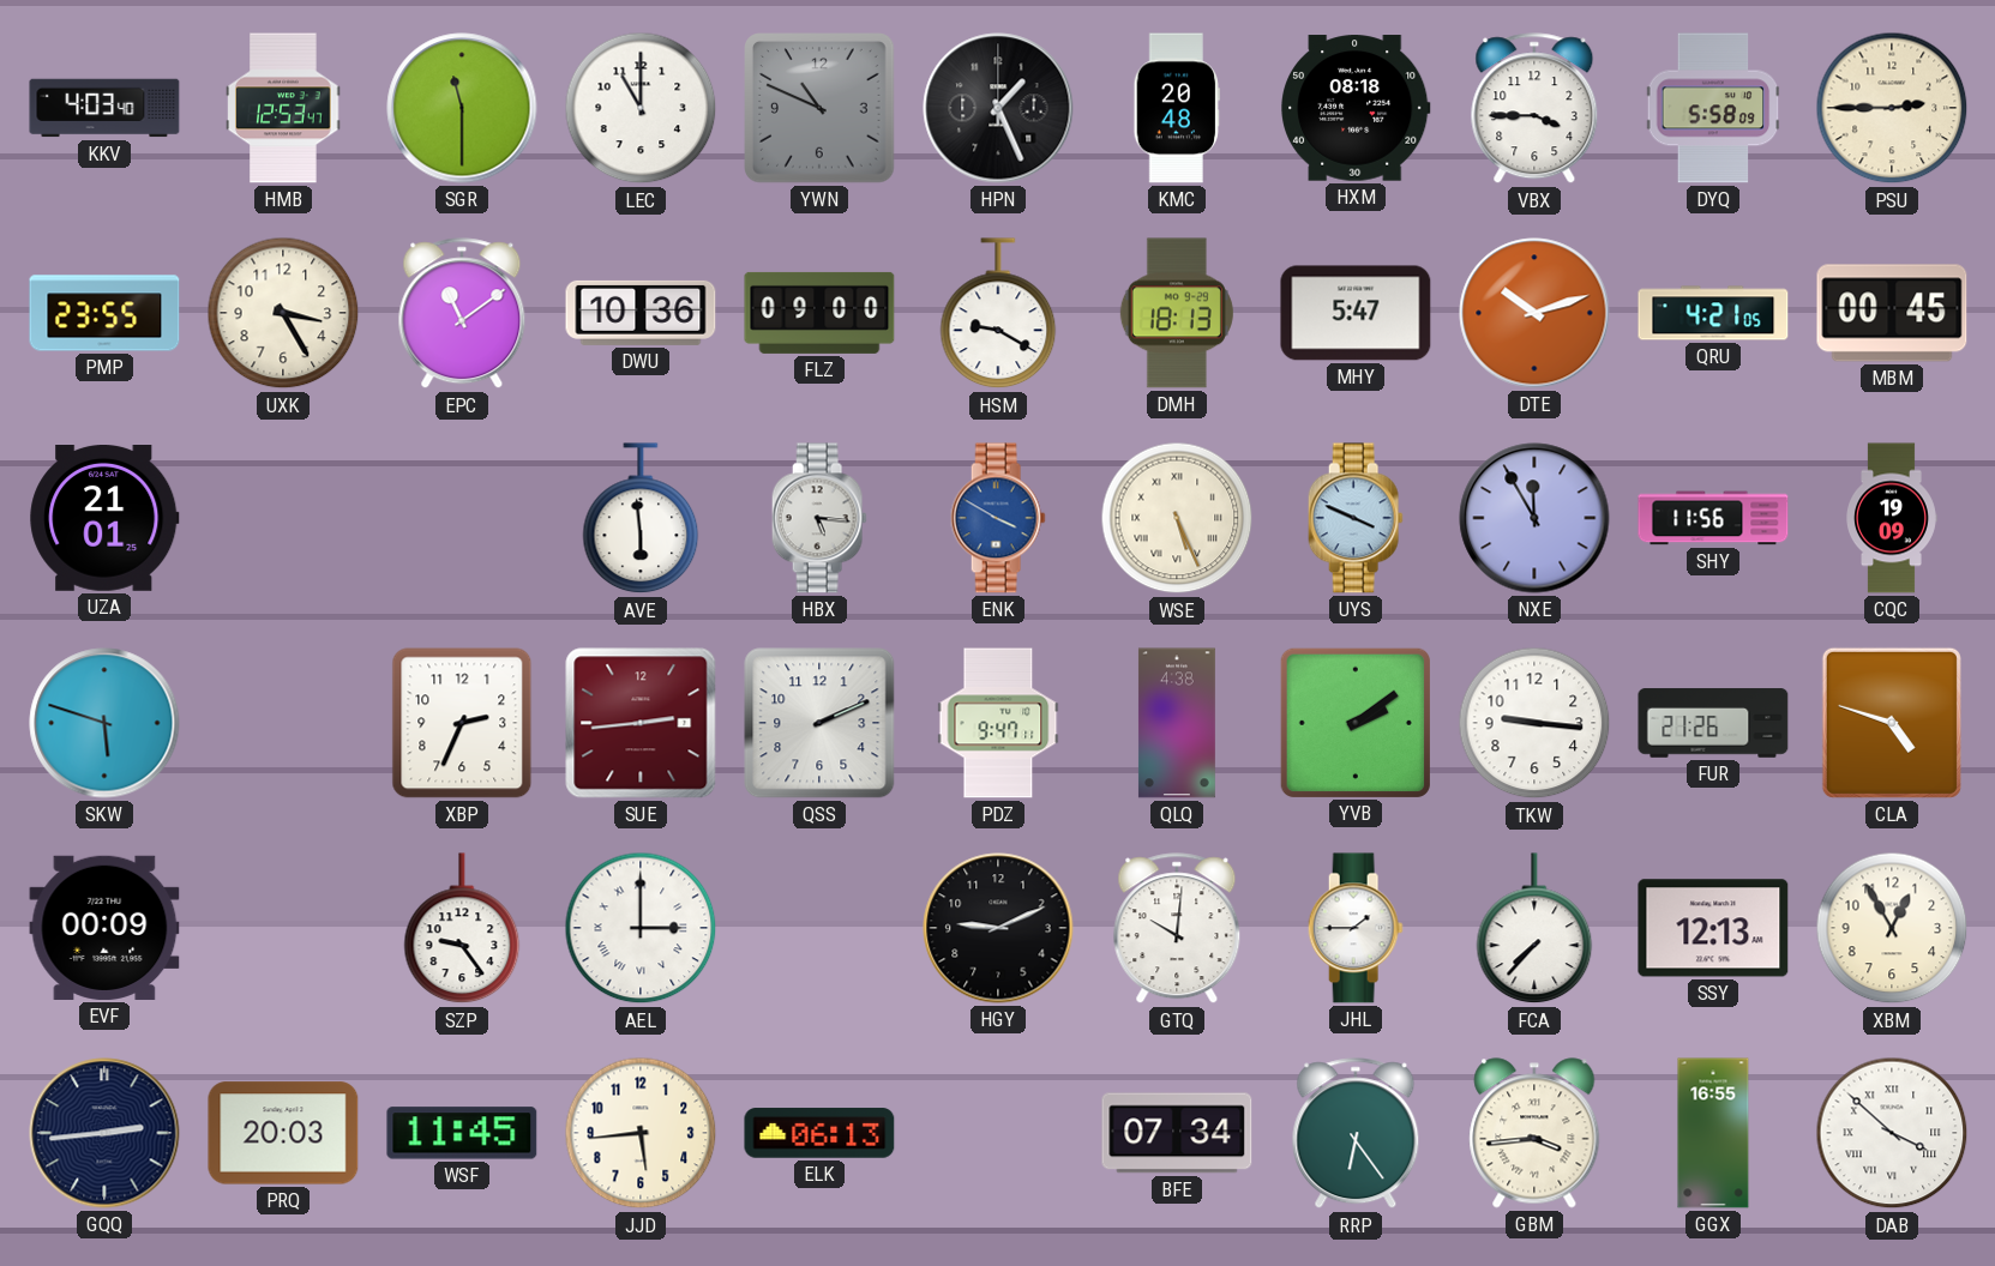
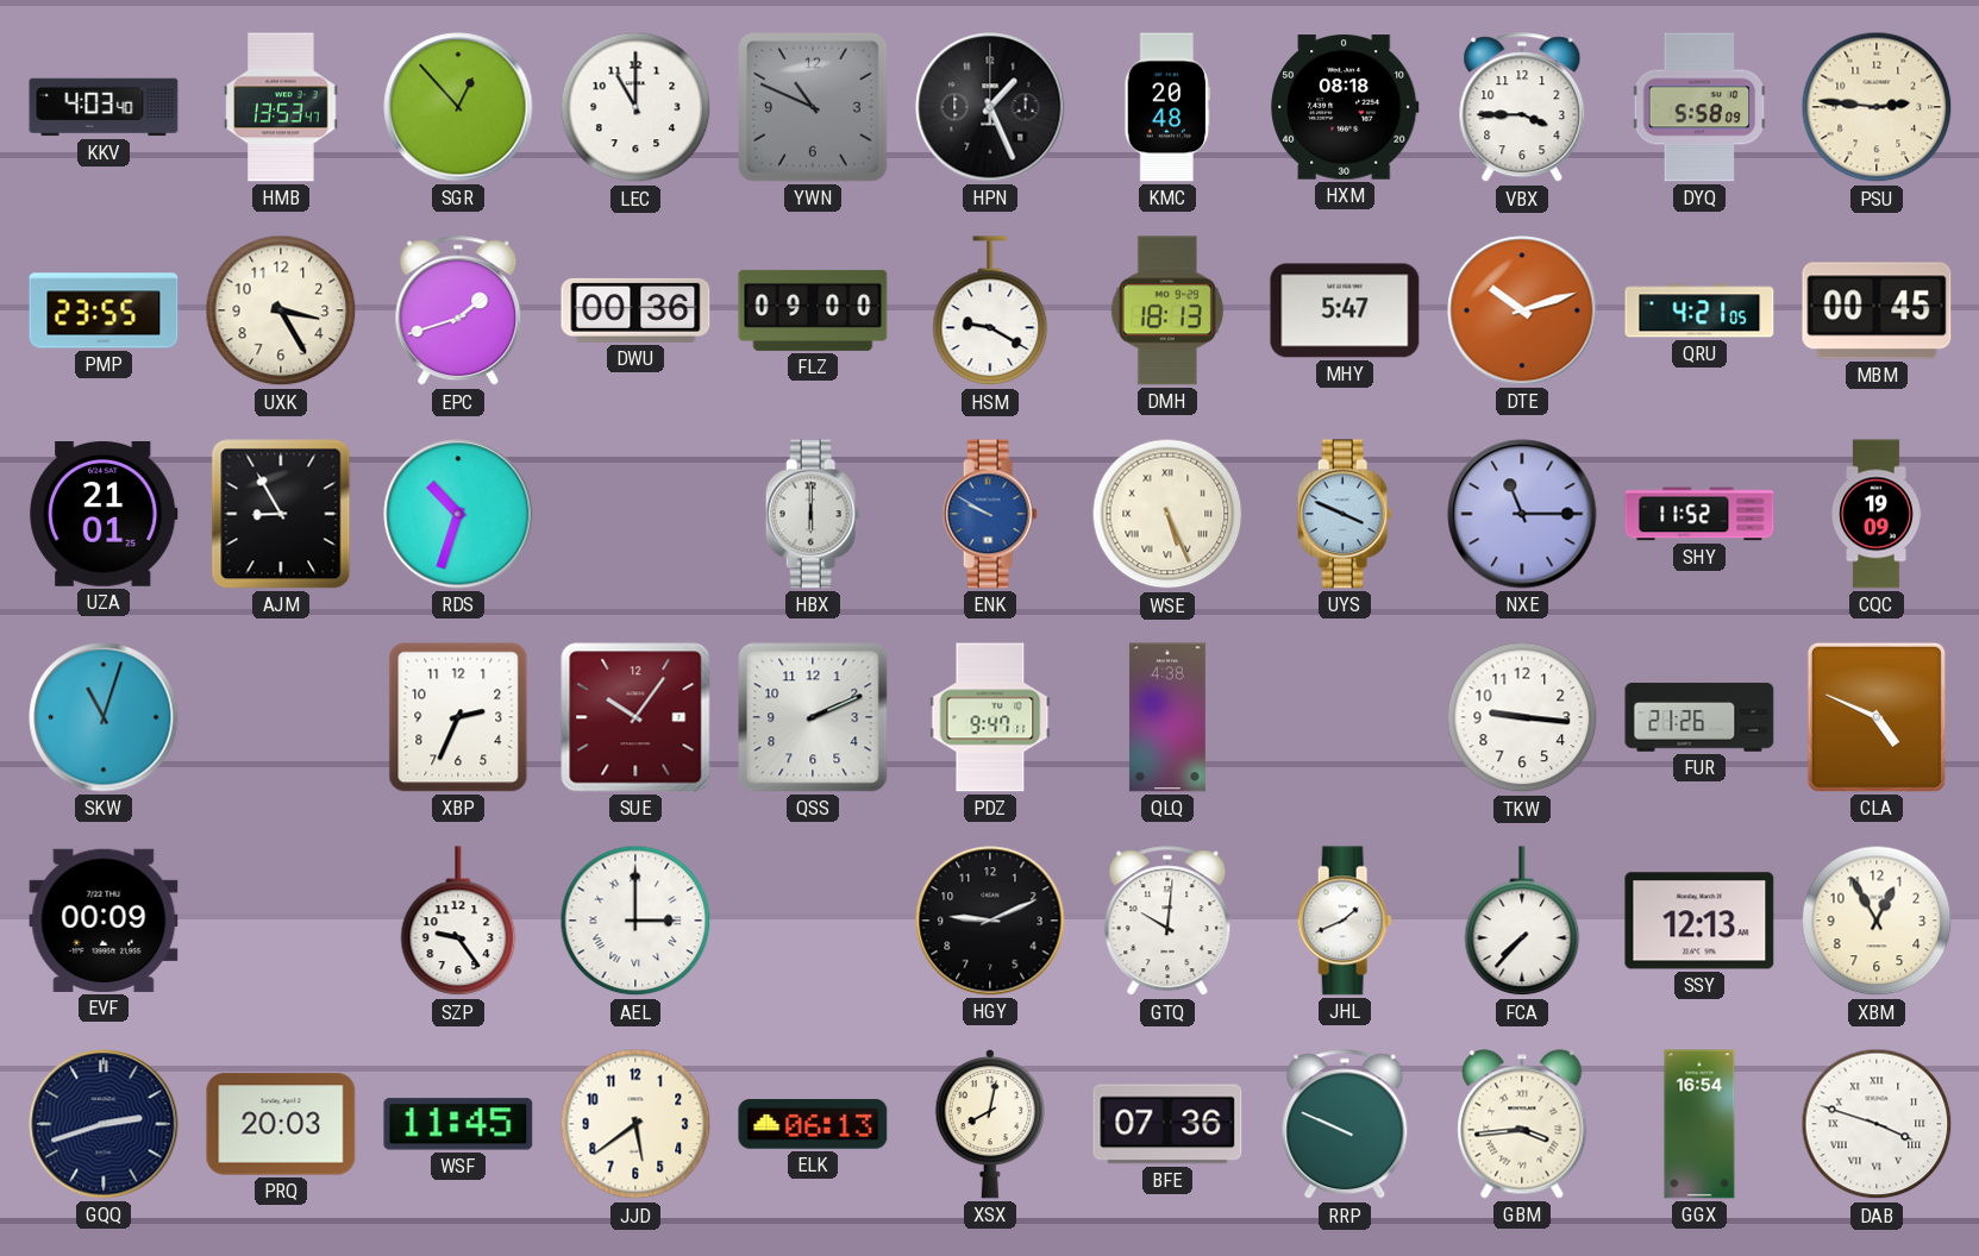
HMB: 12:53 -> 13:53 (281, 107)
SGR: 11:30 -> 12:53 (458, 107)
PSU: 2:45 -> 2:46 (1877, 107)
EPC: 11:09 -> 1:42 (458, 312)
DWU: 10:36 -> 00:36 (635, 310)
AJM: none -> 8:55 (281, 514)
RDS: none -> 10:33 (458, 514)
AVE: 5:59 -> none (641, 519)
HBX: 5:16 -> 6:00 (813, 514)
ENK: 3:50 -> 9:50 (990, 514)
NXE: 11:55 -> 11:15 (1522, 514)
SHY: 11:56 -> 11:52 (1699, 514)
SKW: 5:48 -> 11:03 (104, 717)
SUE: 2:44 -> 10:06 (635, 717)
YVB: 2:09 -> none (1354, 722)
CLA: 4:48 -> 4:49 (1877, 717)
JHL: 1:45 -> 1:41 (1345, 921)
GQQ: 2:44 -> 2:42 (104, 1124)
JJD: 5:44 -> 5:39 (635, 1124)
XSX: none -> 8:02 (990, 1125)
BFE: 07:34 -> 07:36 (1167, 1124)
RRP: 6:24 -> 9:49 (1345, 1125)
GGX: 16:55 -> 16:54 (1699, 1124)
DAB: 3:52 -> 3:48 (1877, 1124)
